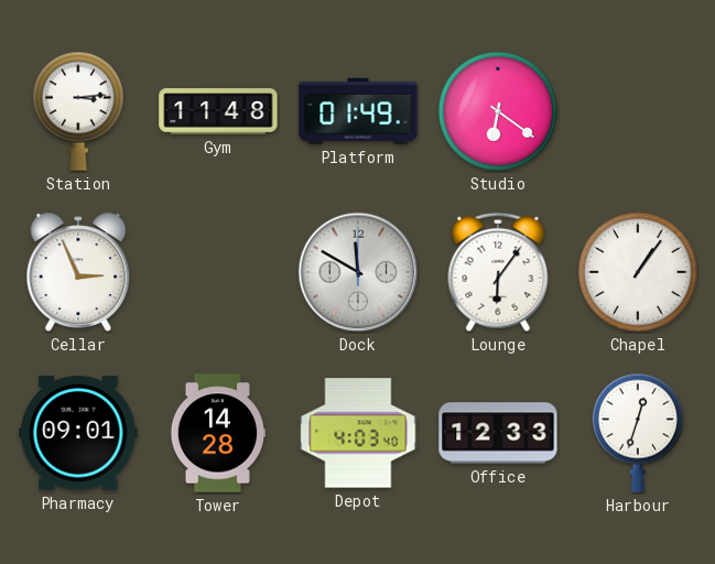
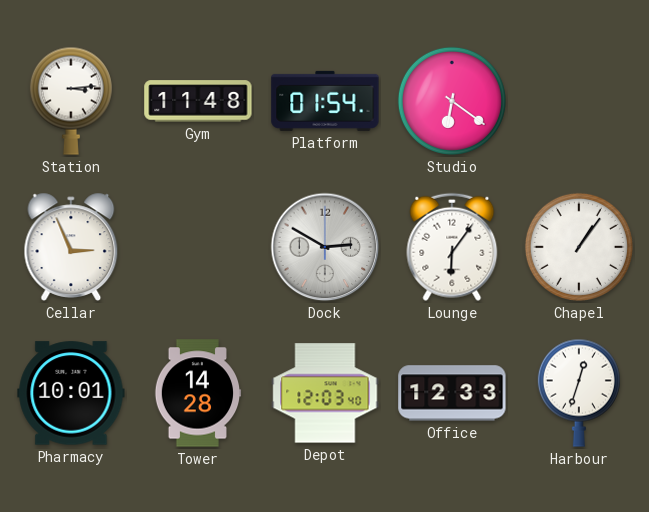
Platform: 01:49 -> 01:54 (325, 101)
Dock: 11:50 -> 2:50 (325, 247)
Pharmacy: 09:01 -> 10:01 (71, 393)
Depot: 4:03 -> 12:03 (325, 393)
